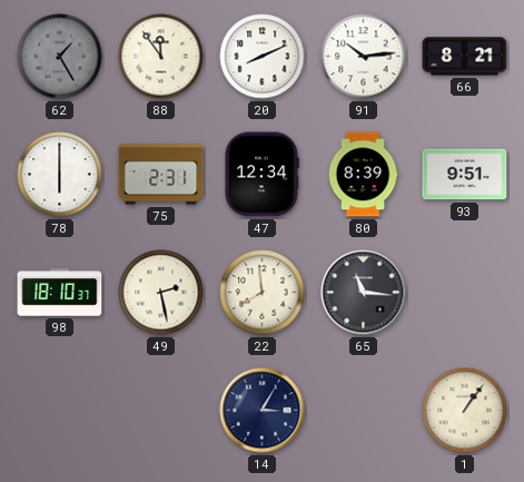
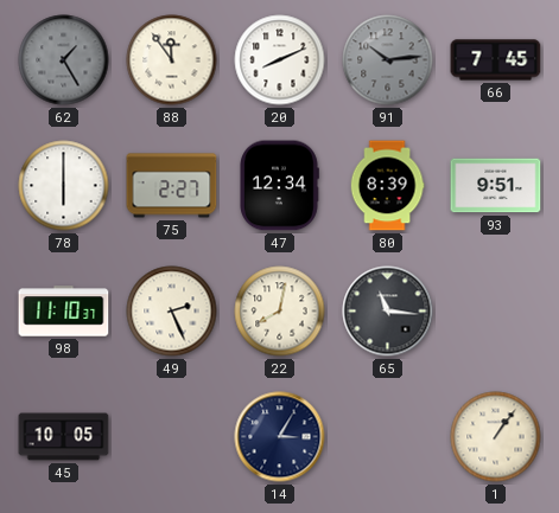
91 dial: white -> grey (388, 60)
66: 8:21 -> 7:45 (496, 60)
75: 2:31 -> 2:27 (172, 186)
98: 18:10 -> 11:10 (64, 312)
49: 2:28 -> 2:26 (172, 312)
22: 7:59 -> 8:02 (280, 312)
45: none -> 10:05 (64, 437)
